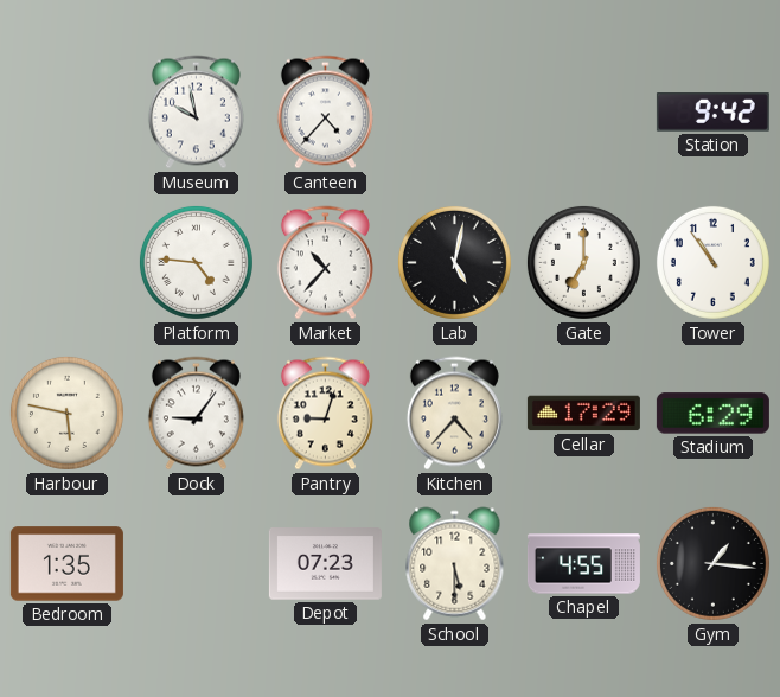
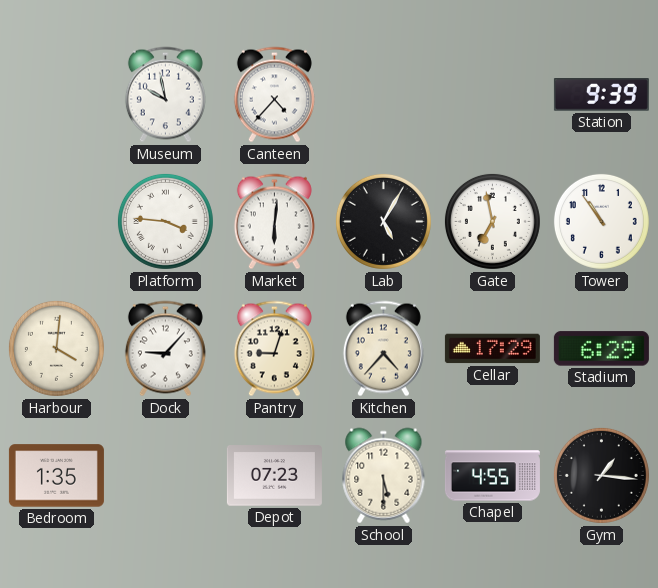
Station: 9:42 -> 9:39 (601, 95)
Platform: 4:46 -> 3:46 (165, 221)
Market: 10:37 -> 6:01 (274, 222)
Lab: 5:02 -> 5:05 (383, 221)
Gate: 7:00 -> 6:58 (492, 221)
Harbour: 5:47 -> 4:01 (56, 348)
Dock: 9:06 -> 9:07 (165, 349)
